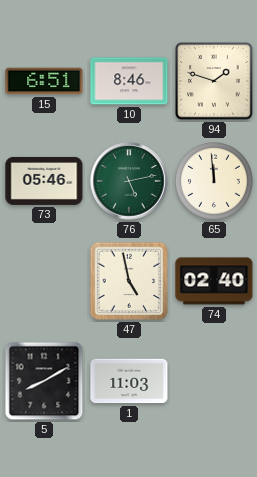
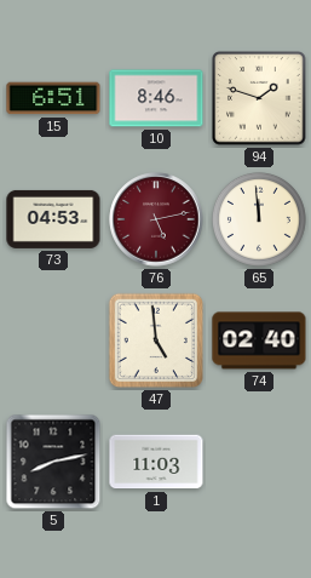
73: 05:46 -> 04:53 (53, 219)
76 dial: green -> burgundy (156, 219)
47: 4:58 -> 4:59 (156, 340)
5: 8:10 -> 8:13 (53, 462)
